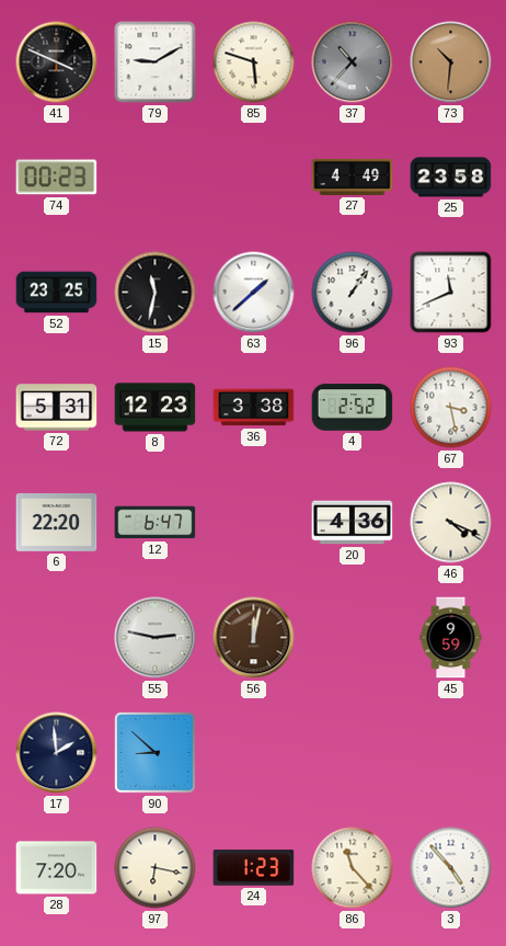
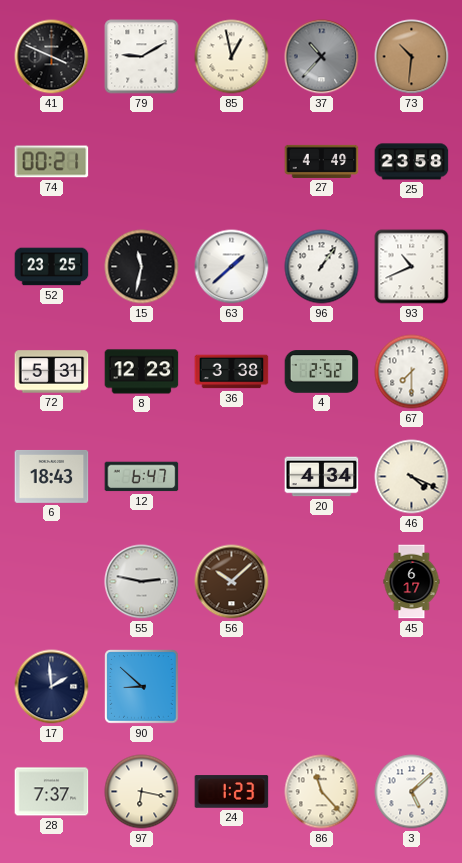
85: 5:48 -> 12:58 (232, 57)
74: 00:23 -> 00:21 (52, 162)
93: 11:41 -> 10:41 (412, 267)
67: 3:28 -> 7:30 (412, 372)
6: 22:20 -> 18:43 (52, 477)
20: 4:36 -> 4:34 (322, 477)
56: 12:02 -> 10:08 (232, 582)
45: 9:59 -> 6:17 (412, 582)
28: 7:20 -> 7:37 (52, 792)
3: 4:53 -> 5:08 (412, 792)
